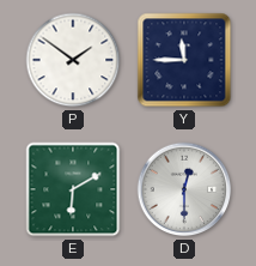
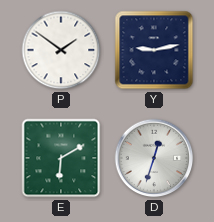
Y: 11:45 -> 9:13 (154, 50)
D: 12:30 -> 12:33 (154, 158)
